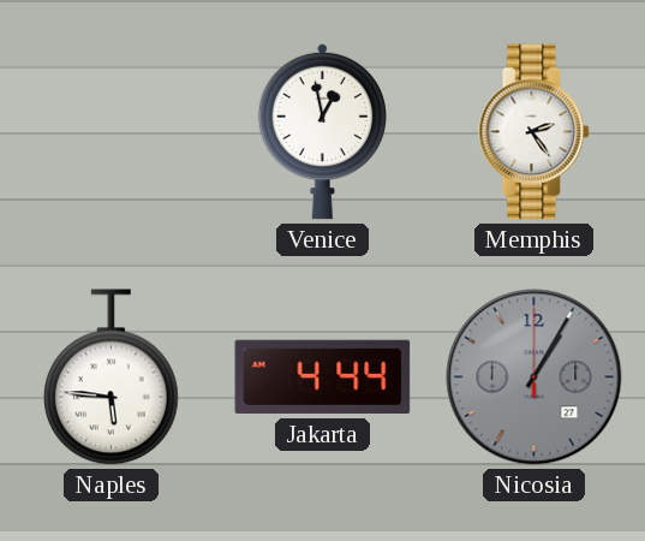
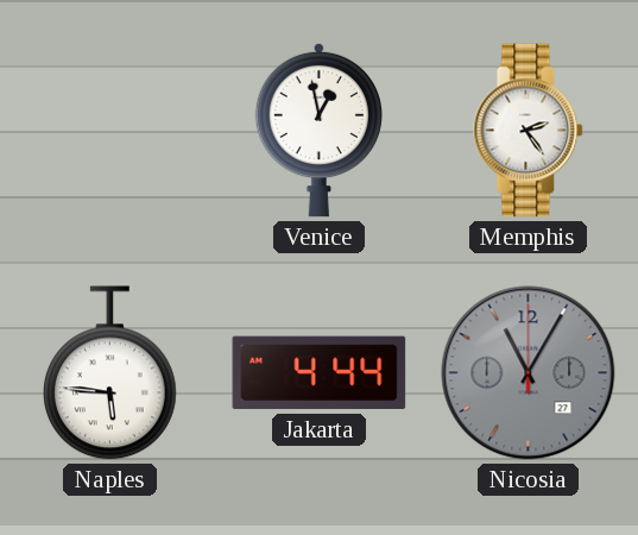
Nicosia: 1:05 -> 11:05 (529, 373)
